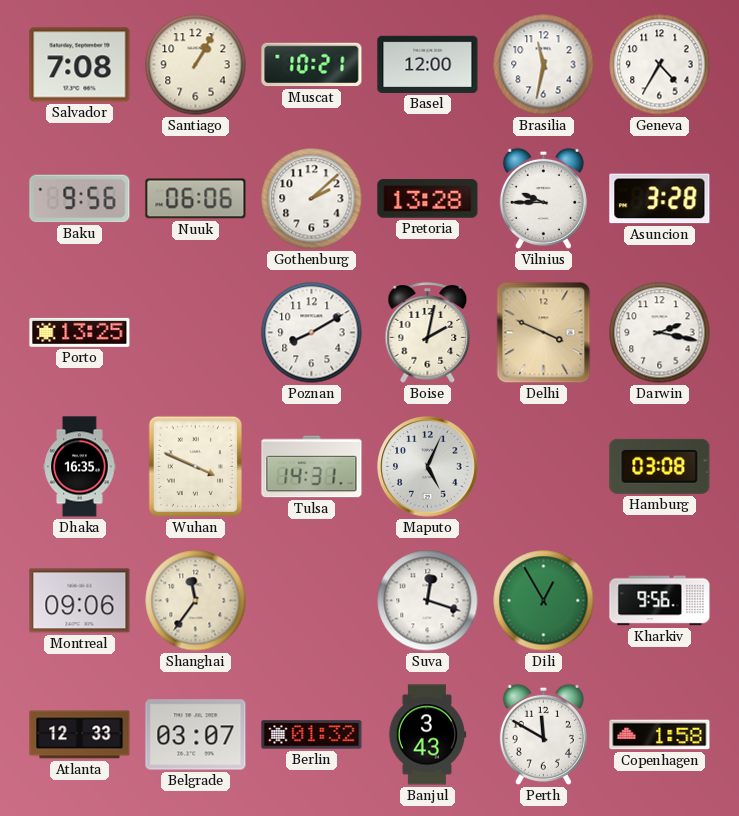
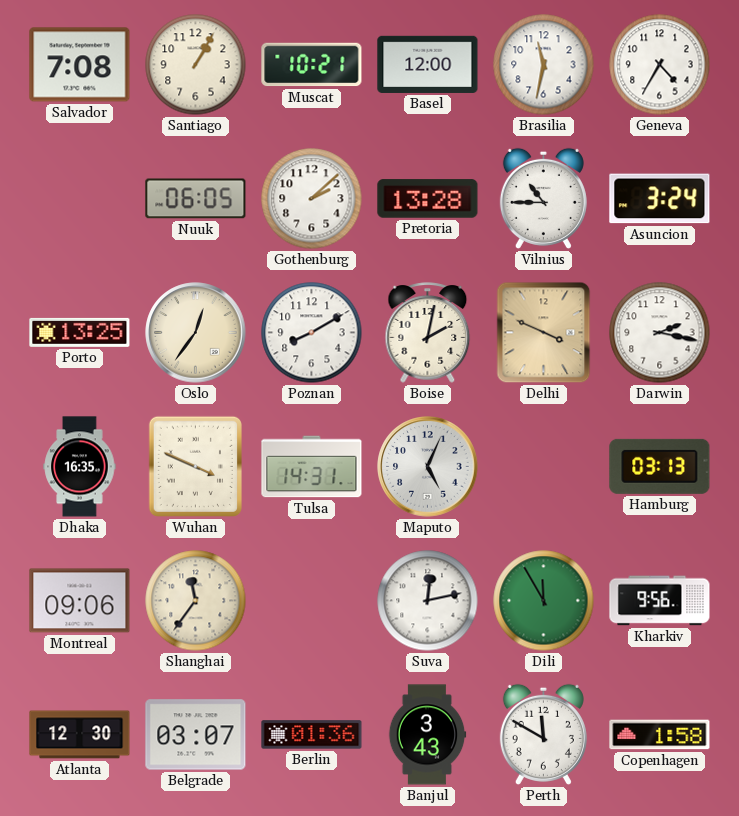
Baku: 9:56 -> none (80, 199)
Nuuk: 06:06 -> 06:05 (196, 199)
Vilnius: 9:45 -> 10:45 (543, 198)
Asuncion: 3:28 -> 3:24 (660, 199)
Oslo: none -> 12:36 (196, 333)
Hamburg: 03:08 -> 03:13 (660, 466)
Suva: 12:18 -> 12:13 (428, 601)
Dili: 12:55 -> 11:55 (544, 601)
Atlanta: 12:33 -> 12:30 (80, 735)
Berlin: 01:32 -> 01:36 (312, 735)
